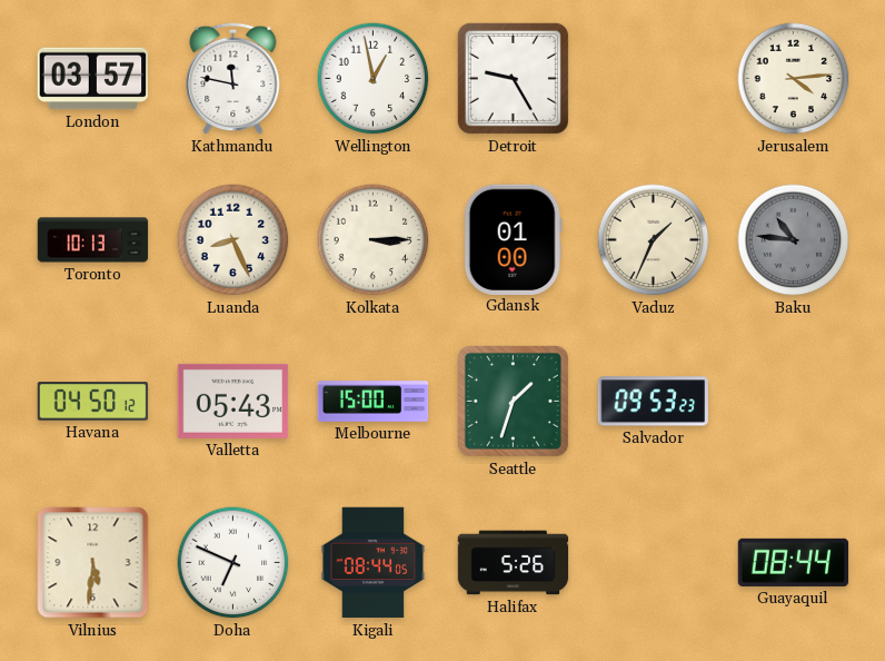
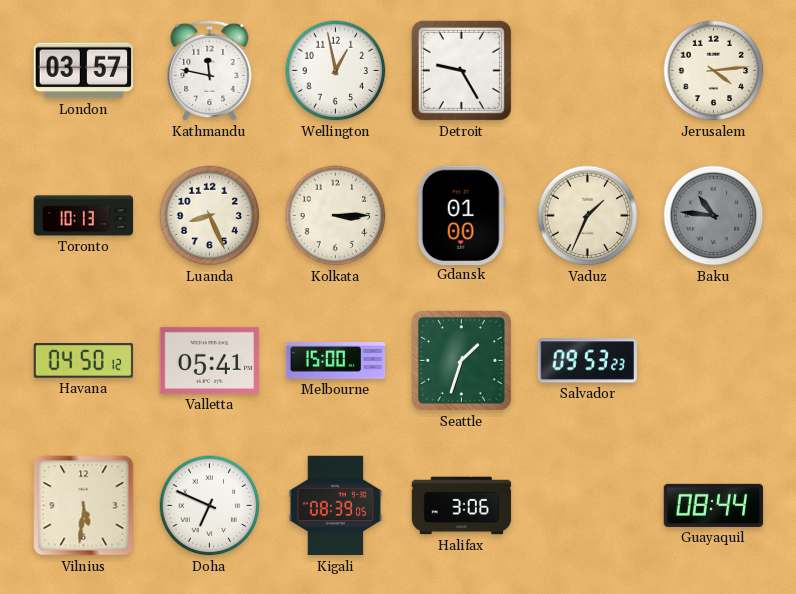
Valletta: 05:43 -> 05:41 (210, 360)
Kigali: 08:44 -> 08:39 (336, 506)
Halifax: 5:26 -> 3:06 (462, 506)
